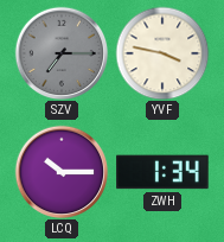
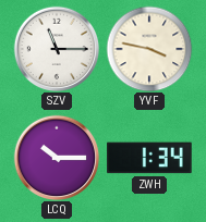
SZV: 7:15 -> 11:15 (57, 49)
SZV dial: grey -> white (57, 49)
